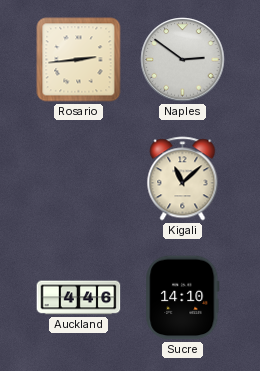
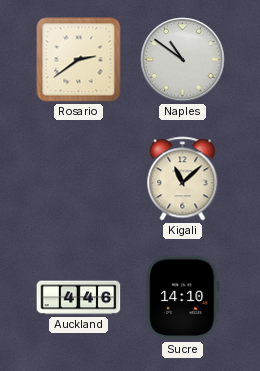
Rosario: 2:44 -> 2:39 (79, 60)
Naples: 2:51 -> 10:51 (183, 60)
